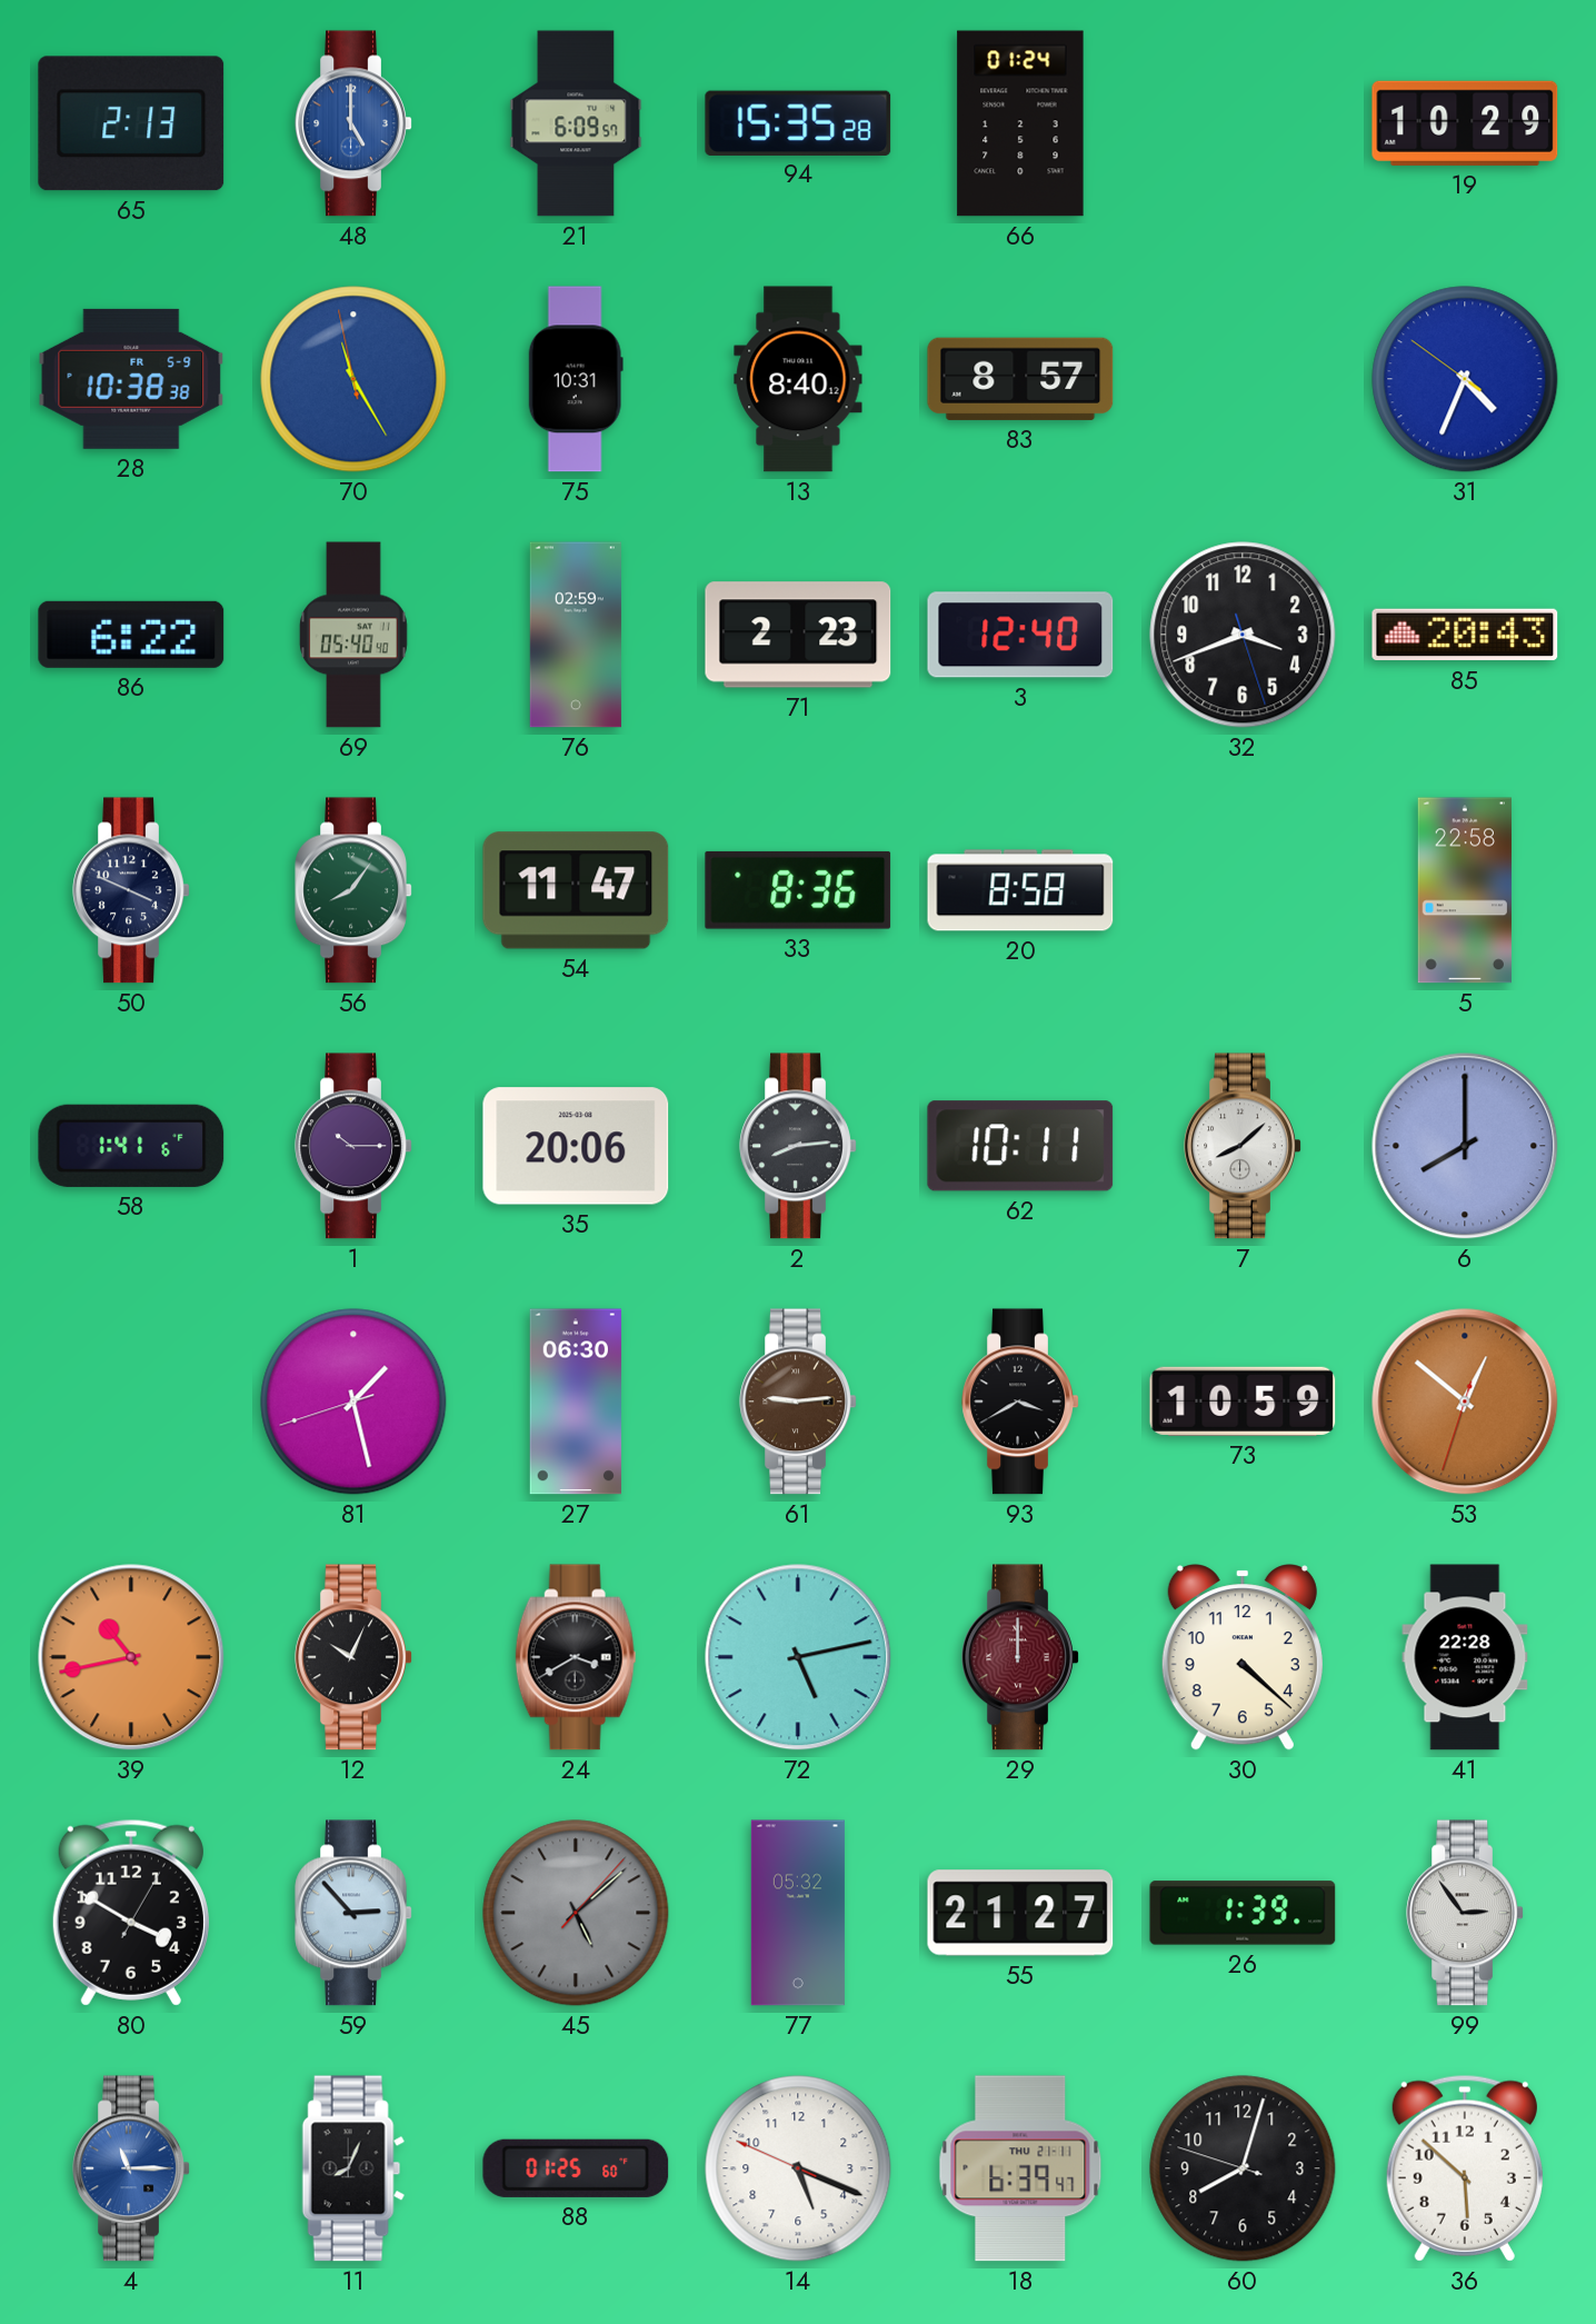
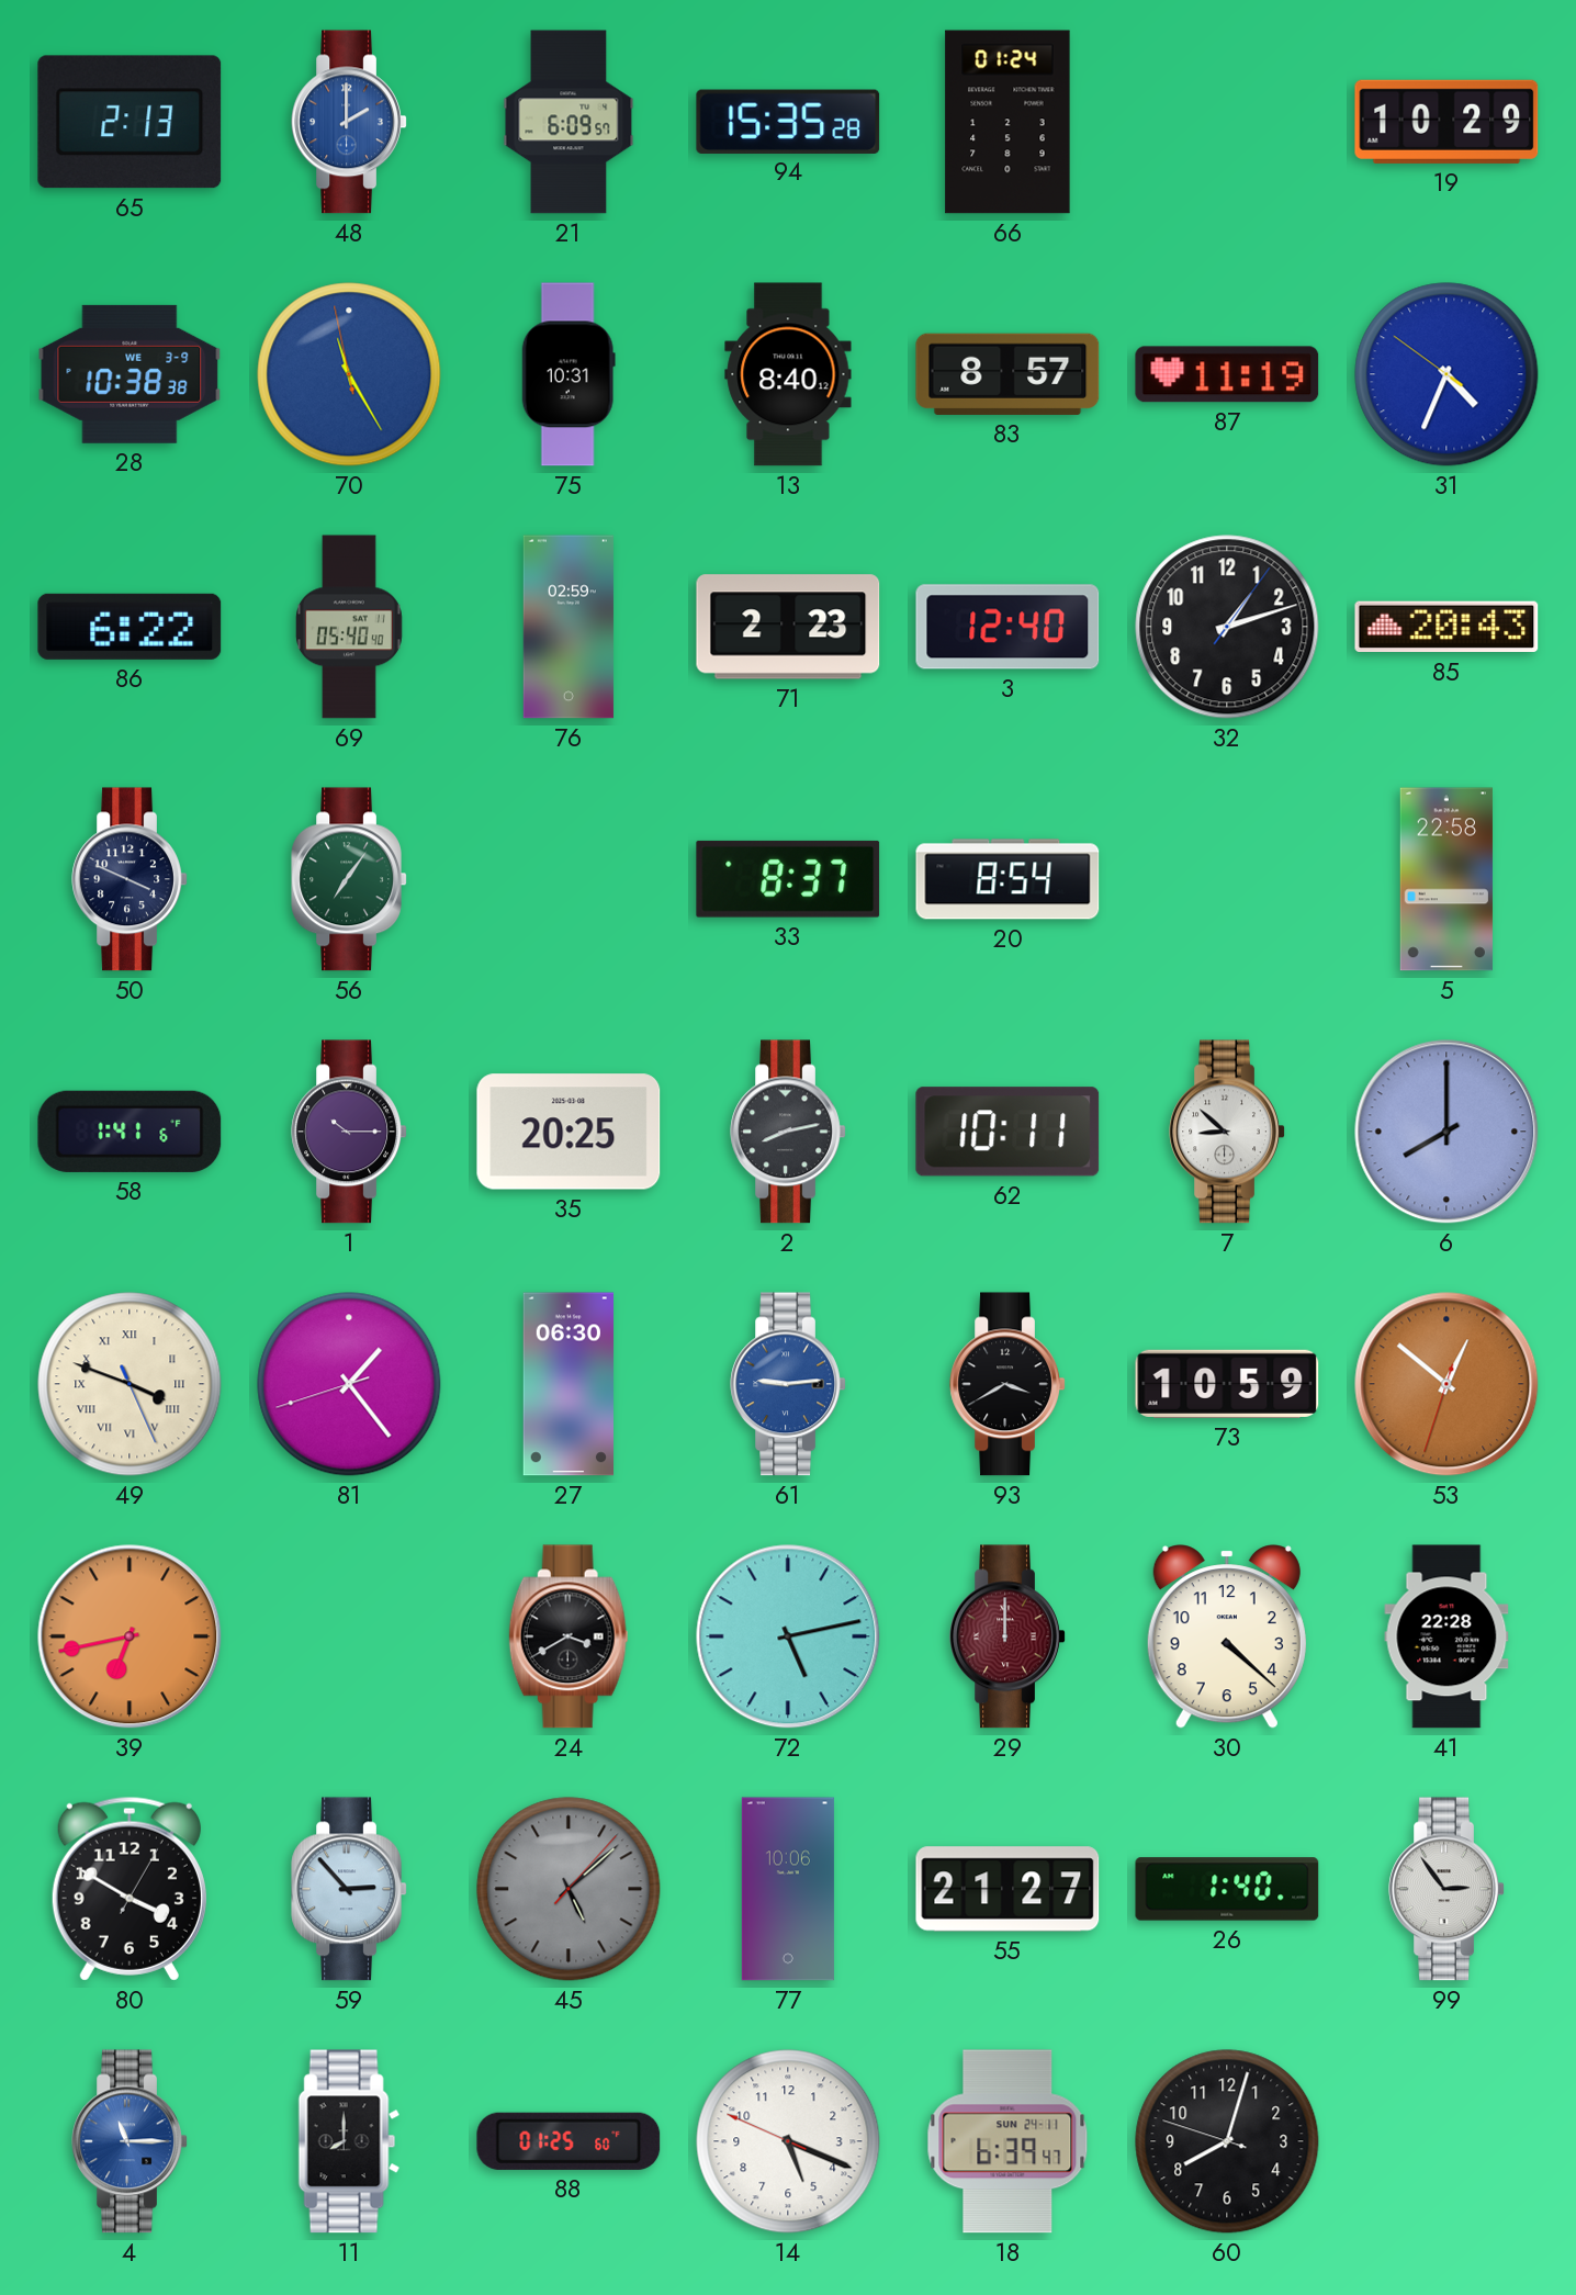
48: 5:00 -> 2:00 (349, 122)
28 date: FR 5-9 -> WE 3-9 (130, 374)
87: none -> 11:19 (1227, 374)
32: 3:41 -> 1:12 (1227, 627)
56: 8:06 -> 7:06 (349, 879)
54: 11:47 -> none (576, 890)
33: 8:36 -> 8:37 (788, 879)
20: 8:58 -> 8:54 (1007, 879)
35: 20:06 -> 20:25 (569, 1132)
2: 8:14 -> 8:13 (788, 1132)
7: 8:08 -> 8:52 (1227, 1132)
49: none -> 3:48 (130, 1384)
81: 1:27 -> 1:23 (349, 1384)
61 dial: brown -> blue (788, 1384)
39: 10:43 -> 6:43 (130, 1636)
12: 10:04 -> none (353, 1657)
77: 05:32 -> 10:06 (788, 1889)
26: 1:39 -> 1:40 (1227, 1889)
11: 8:04 -> 8:00 (349, 2141)
18 date: THU 21-11 -> SUN 24-11 (1007, 2141)
36: 5:52 -> none (1465, 2168)
